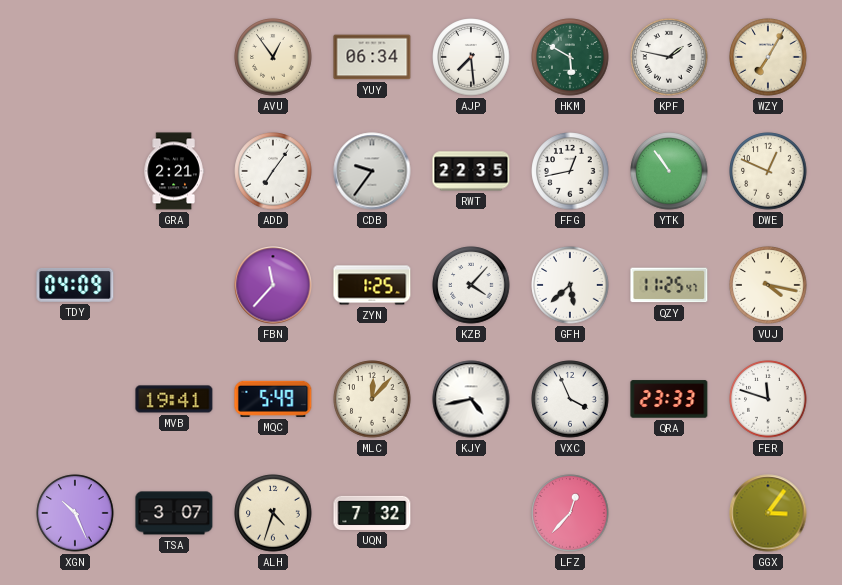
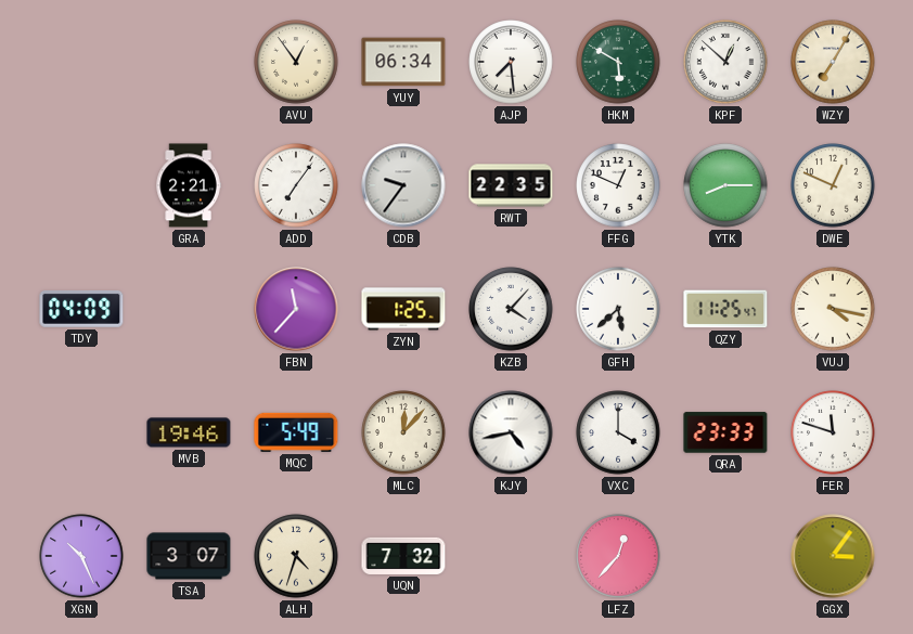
KPF: 1:47 -> 12:52 (725, 62)
FFG: 12:43 -> 12:49 (618, 185)
YTK: 10:54 -> 8:15 (725, 185)
MVB: 19:41 -> 19:46 (189, 432)
VXC: 3:56 -> 4:00 (618, 432)
